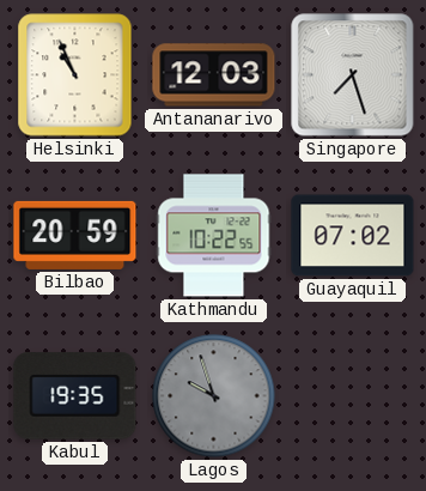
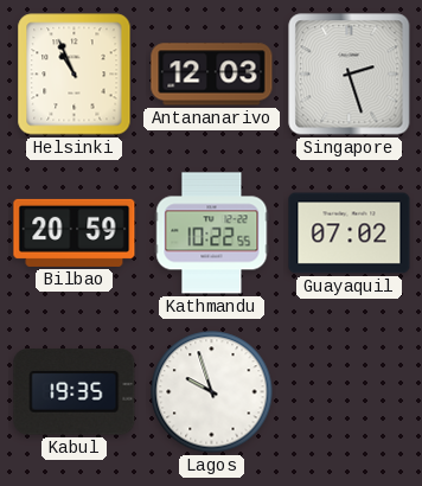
Singapore: 7:27 -> 2:27 (350, 75)
Lagos dial: grey -> white (212, 392)
